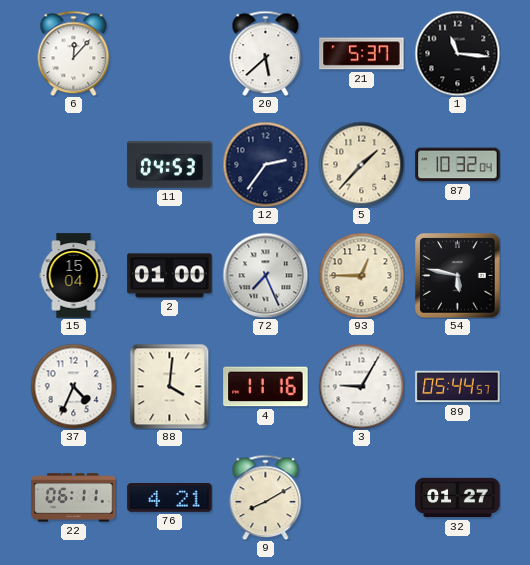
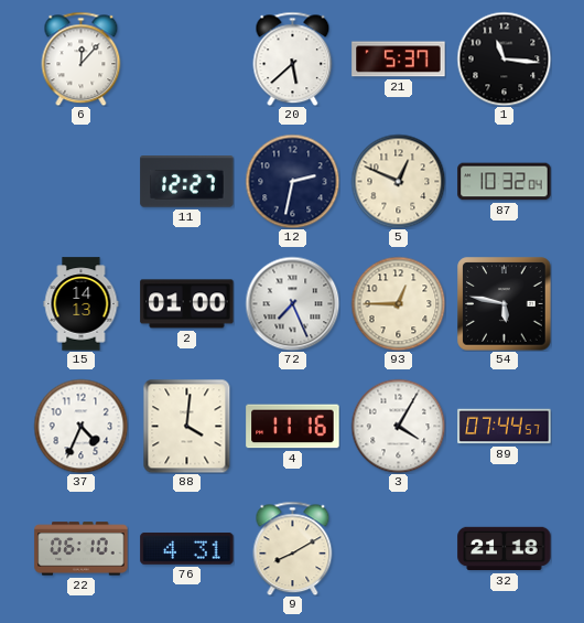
11: 04:53 -> 12:27 (187, 182)
12: 2:36 -> 2:32 (292, 181)
5: 1:37 -> 12:49 (398, 181)
15: 15:04 -> 14:13 (82, 304)
3: 9:05 -> 4:05 (398, 426)
89: 05:44 -> 07:44 (505, 427)
22: 06:11 -> 06:10 (82, 549)
76: 4:21 -> 4:31 (187, 548)
32: 01:27 -> 21:18 (505, 549)
